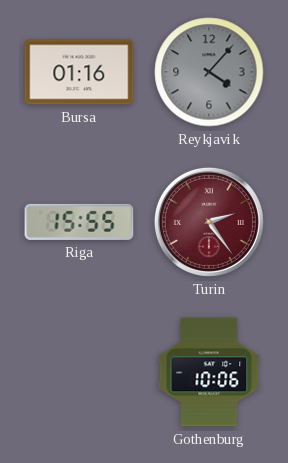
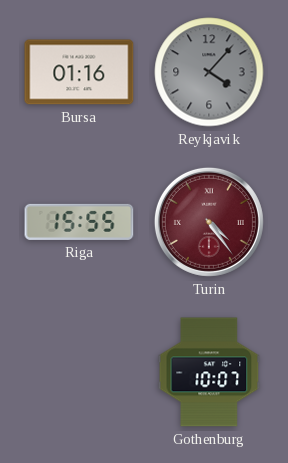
Turin: 2:24 -> 4:24 (209, 222)
Gothenburg: 10:06 -> 10:07 (209, 372)
